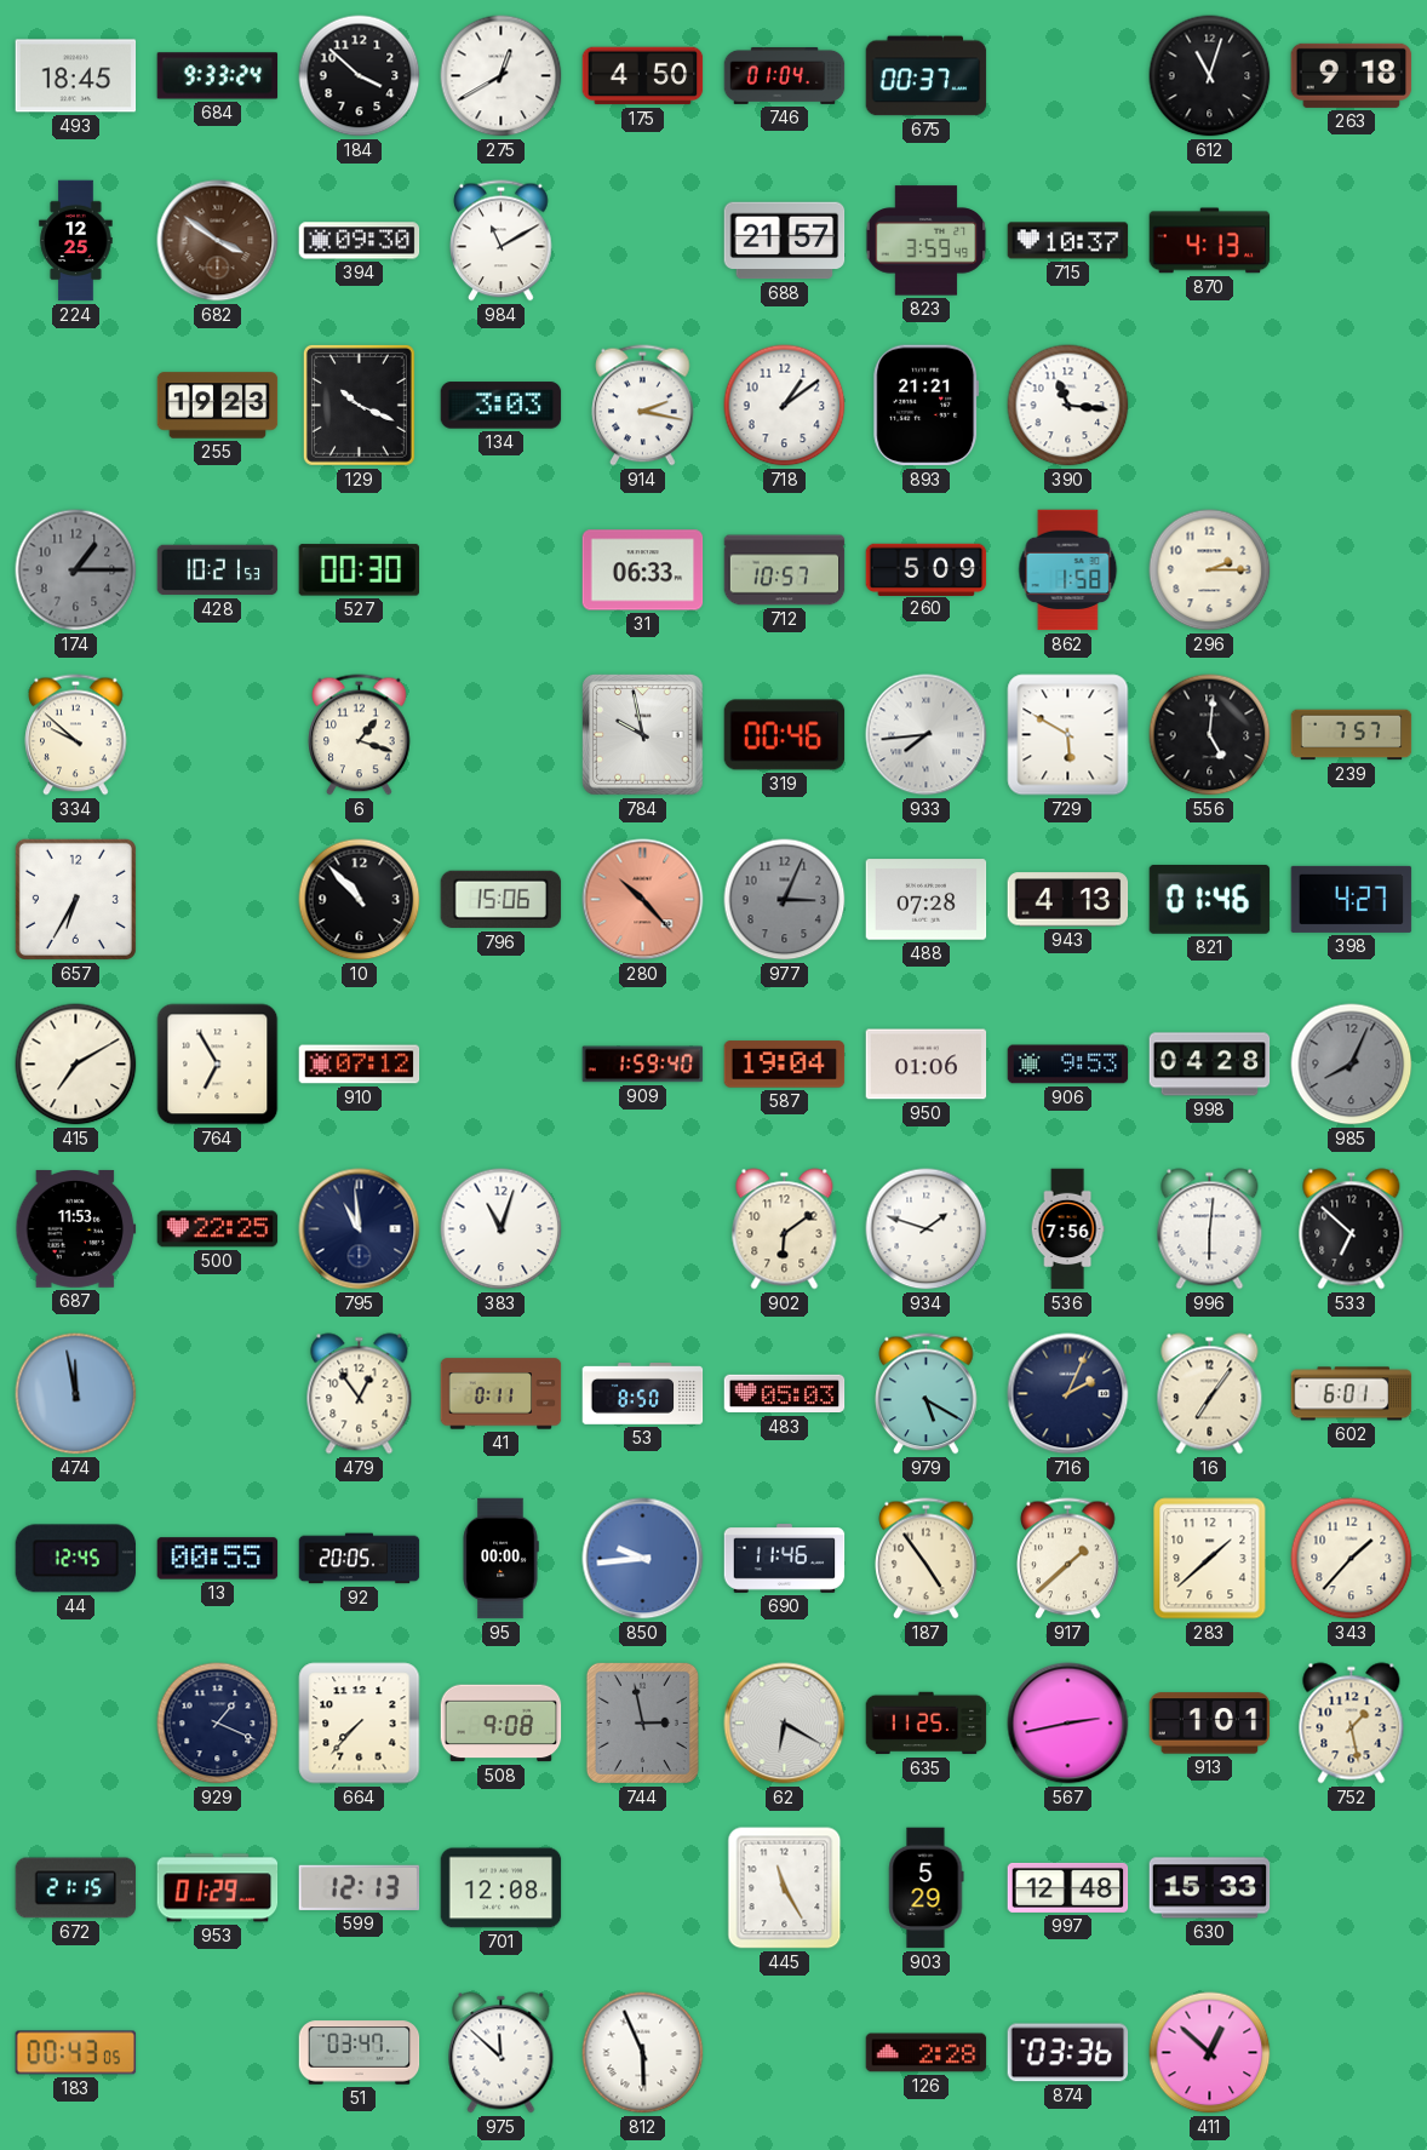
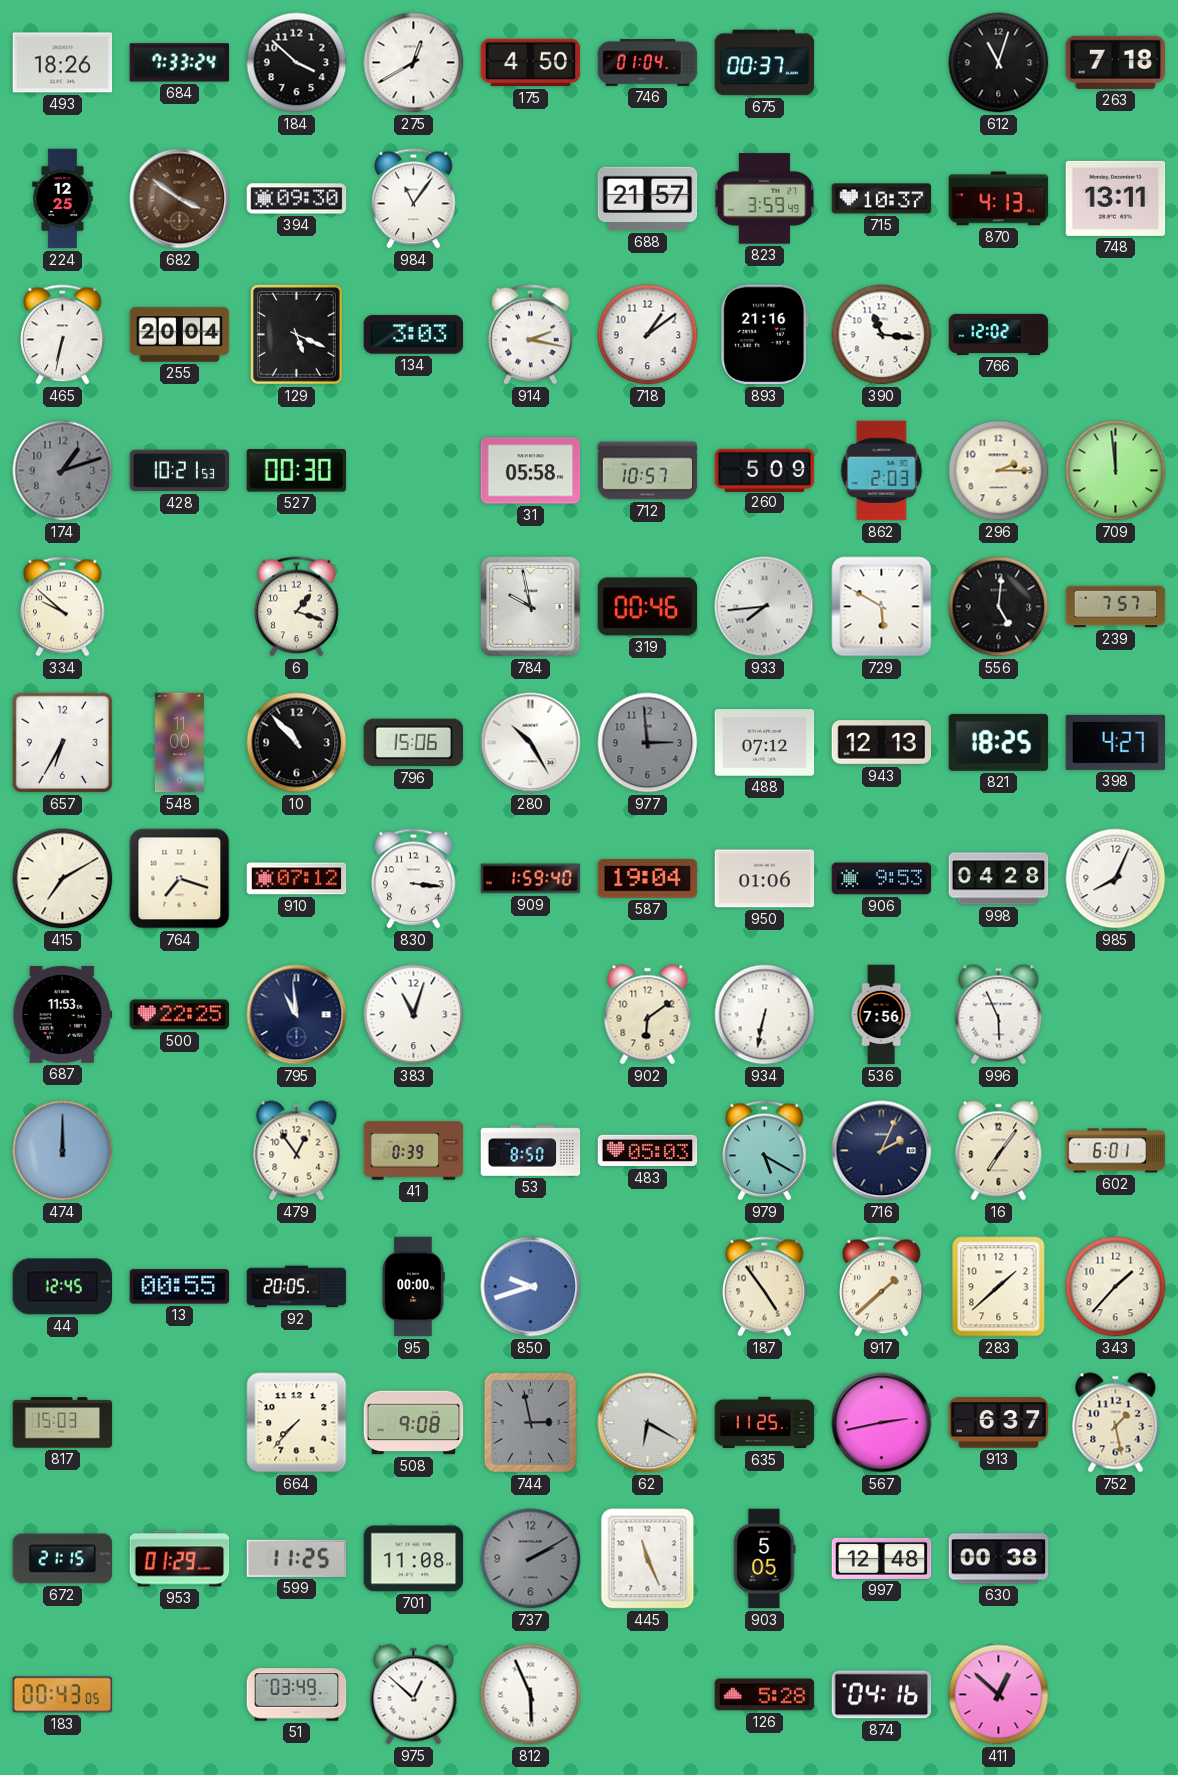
493: 18:45 -> 18:26 (63, 63)
684: 9:33 -> 7:33 (180, 63)
263: 9:18 -> 7:18 (1116, 62)
984: 11:10 -> 11:06 (414, 199)
748: none -> 13:11 (1116, 198)
465: none -> 6:32 (63, 335)
255: 19:23 -> 20:04 (180, 335)
129: 10:19 -> 5:19 (296, 334)
893: 21:21 -> 21:16 (765, 335)
766: none -> 12:02 (999, 334)
174: 1:15 -> 1:12 (63, 471)
31: 06:33 -> 05:58 (531, 471)
862: 1:58 -> 2:03 (882, 471)
709: none -> 11:59 (1116, 471)
548: none -> 11:00 (179, 743)
280: 10:23 -> 10:25 (531, 743)
280 dial: salmon -> white (531, 743)
977: 3:04 -> 2:59 (648, 743)
488: 07:28 -> 07:12 (765, 743)
943: 4:13 -> 12:13 (882, 743)
821: 01:46 -> 18:25 (999, 742)
764: 6:55 -> 7:18 (180, 879)
830: none -> 3:16 (414, 879)
985 dial: grey -> white (1116, 879)
934: 1:48 -> 6:32 (765, 1015)
996: 6:01 -> 5:56 (999, 1015)
533: 6:52 -> none (1352, 1229)
474: 11:58 -> 12:00 (63, 1151)
41: 0:11 -> 0:39 (414, 1151)
850: 9:44 -> 9:42 (531, 1287)
690: 11:46 -> none (785, 1559)
817: none -> 15:03 (63, 1423)
929: 1:19 -> none (218, 1724)
913: 1:01 -> 6:37 (999, 1423)
599: 12:13 -> 11:25 (297, 1558)
701: 12:08 -> 11:08 (414, 1559)
737: none -> 2:10 (531, 1559)
445: 11:25 -> 11:26 (648, 1559)
903: 5:29 -> 5:05 (765, 1559)
630: 15:33 -> 00:38 (999, 1559)
51: 03:47 -> 03:49 (297, 1695)
975: 11:52 -> 12:52 (414, 1695)
126: 2:28 -> 5:28 (765, 1695)
874: 03:36 -> 04:16 (882, 1695)
